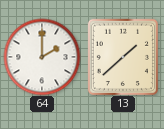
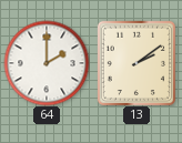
13: 1:38 -> 2:09 (136, 63)
